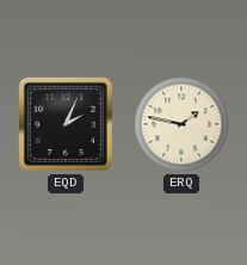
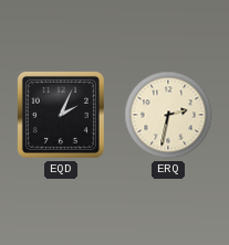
ERQ: 1:47 -> 2:32 (168, 115)
